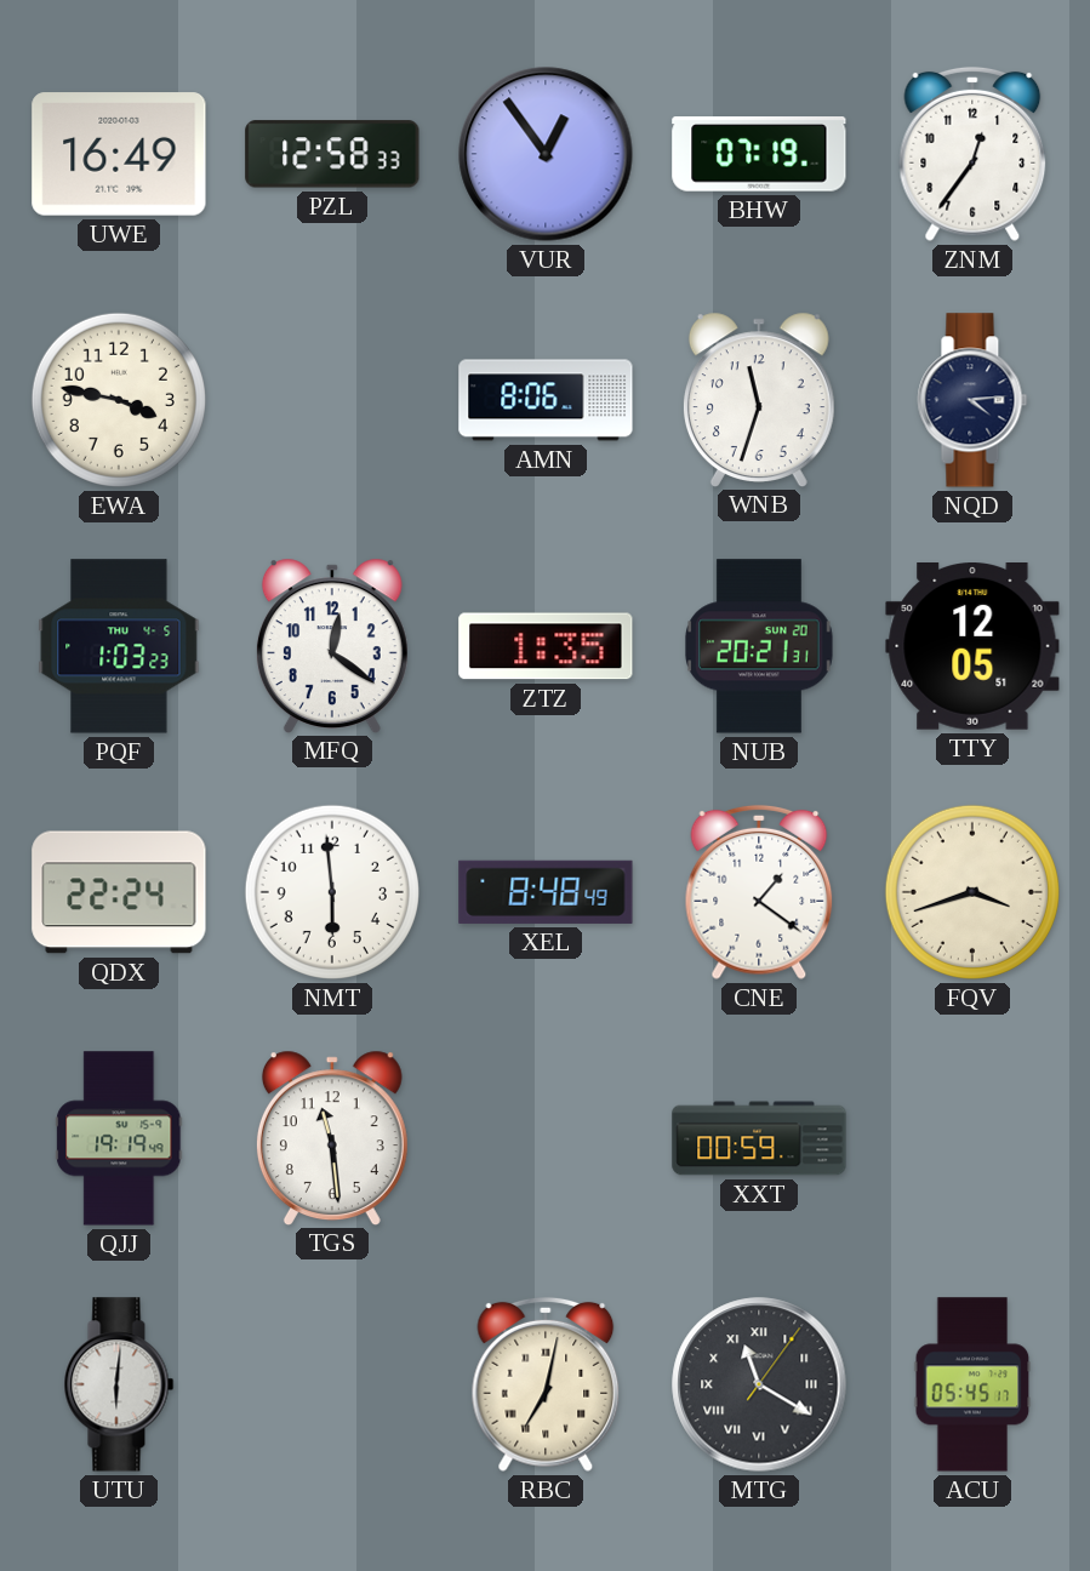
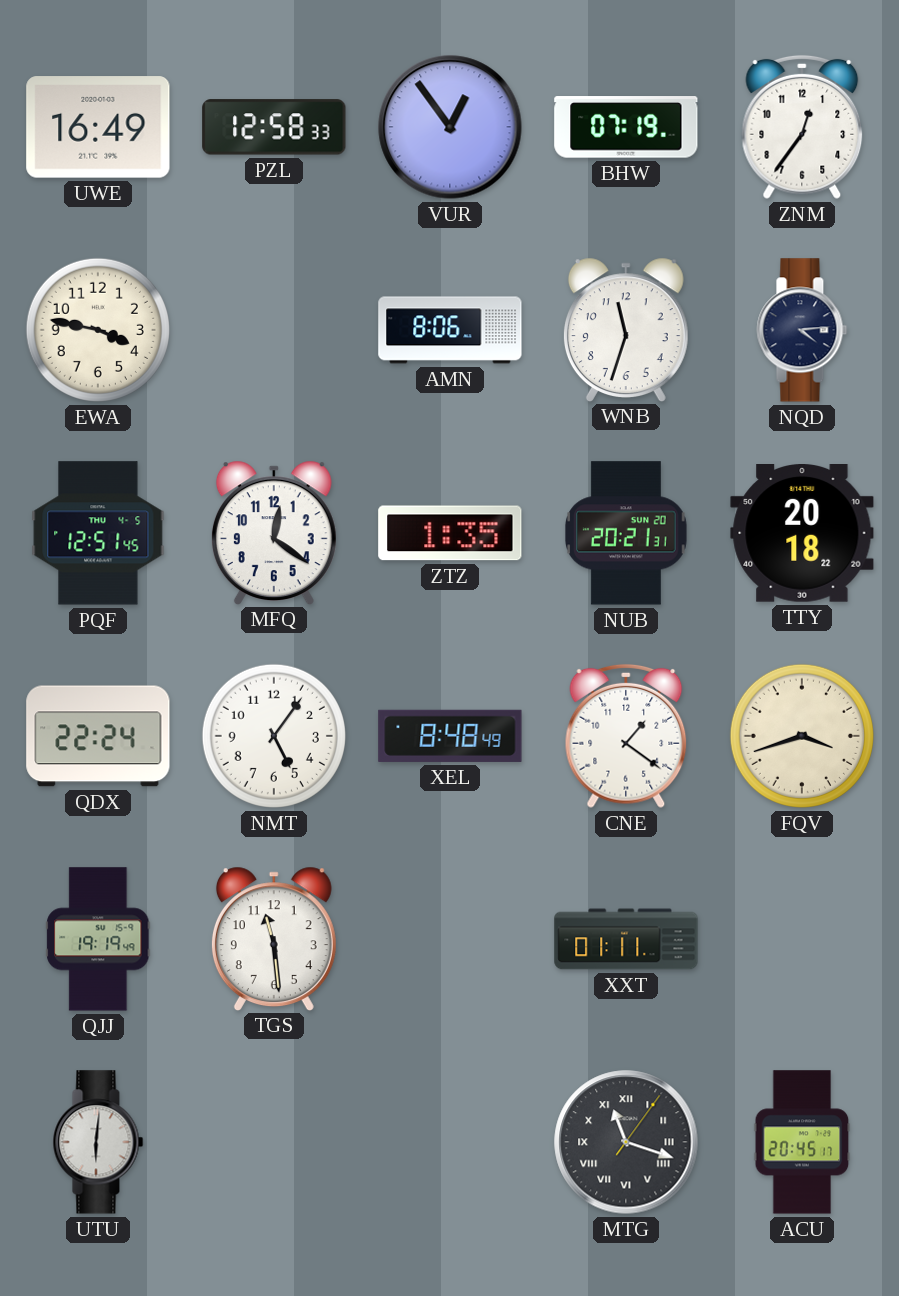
PQF: 1:03 -> 12:51 (98, 533)
TTY: 12:05 -> 20:18 (802, 534)
NMT: 5:59 -> 5:06 (274, 736)
XXT: 00:59 -> 01:11 (626, 939)
RBC: 7:02 -> none (546, 1384)
MTG: 11:20 -> 11:18 (626, 1142)
ACU: 05:45 -> 20:45 (802, 1142)
